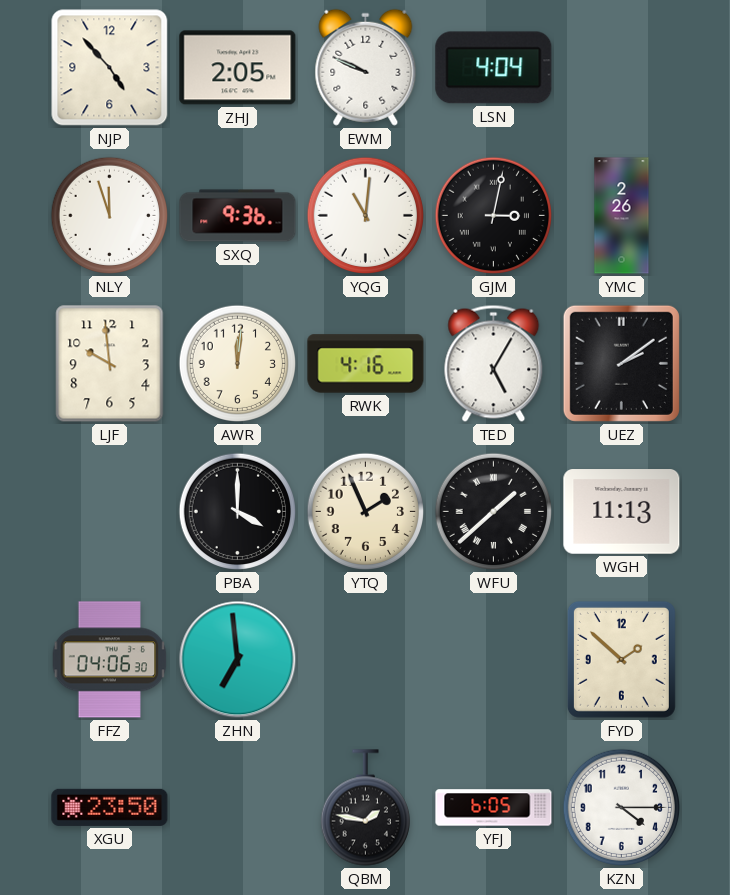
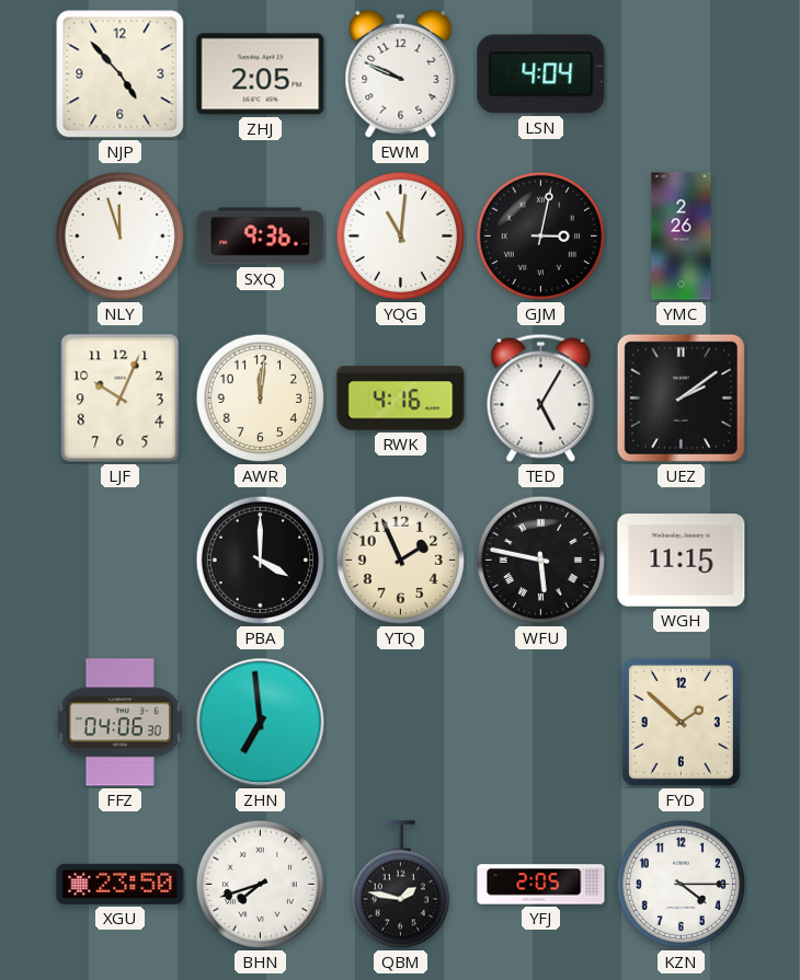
LJF: 9:59 -> 10:04 (121, 399)
WFU: 1:38 -> 5:47 (541, 561)
WGH: 11:13 -> 11:15 (682, 561)
BHN: none -> 7:42 (261, 885)
YFJ: 6:05 -> 2:05 (541, 885)
